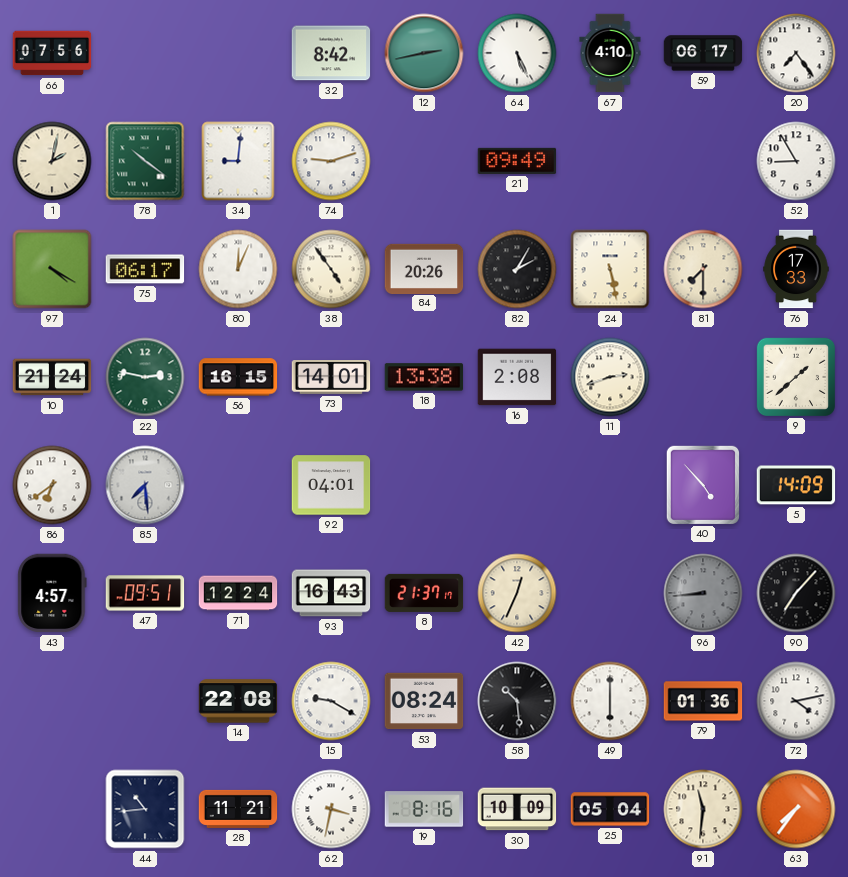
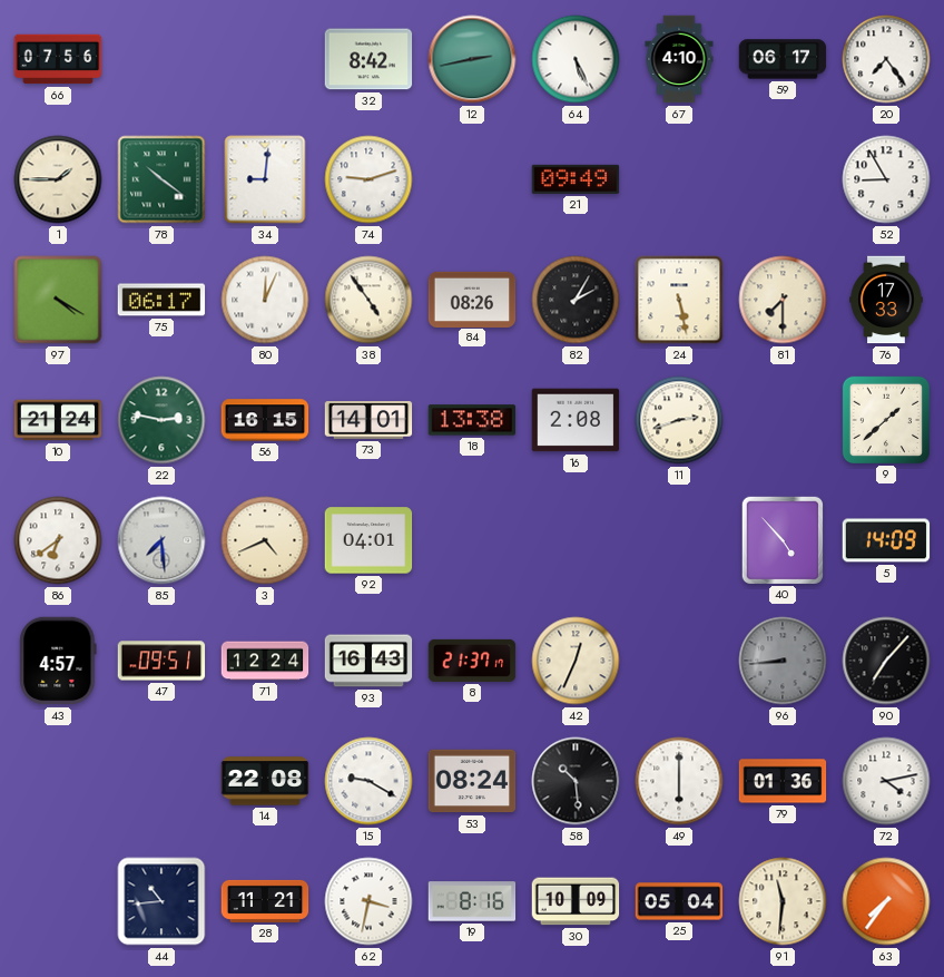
1: 2:02 -> 1:45 (58, 179)
84: 20:26 -> 08:26 (472, 299)
3: none -> 4:41 (265, 540)
